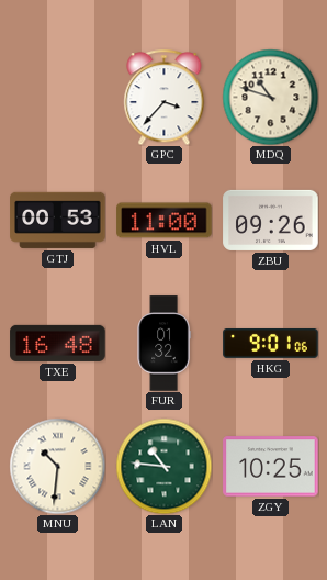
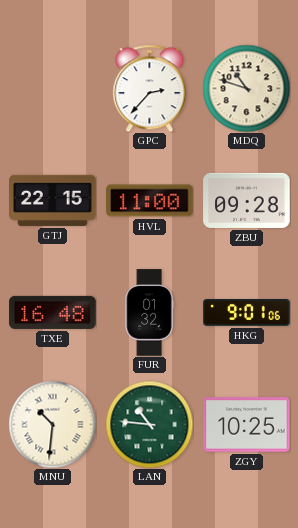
GPC: 3:37 -> 2:37 (150, 88)
GTJ: 00:53 -> 22:15 (53, 200)
ZBU: 09:26 -> 09:28 (247, 200)
